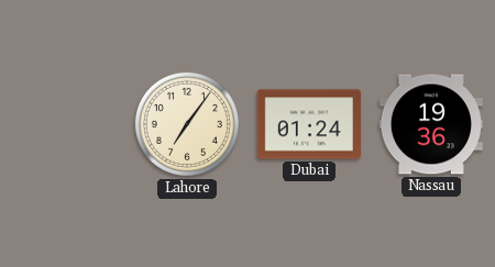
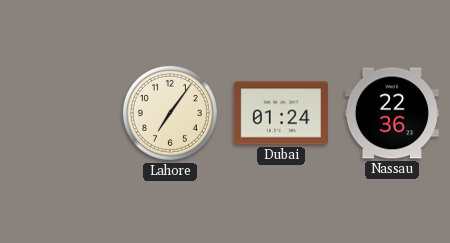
Nassau: 19:36 -> 22:36 (392, 113)
